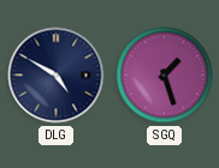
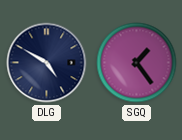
SGQ: 1:27 -> 1:24 (137, 63)
